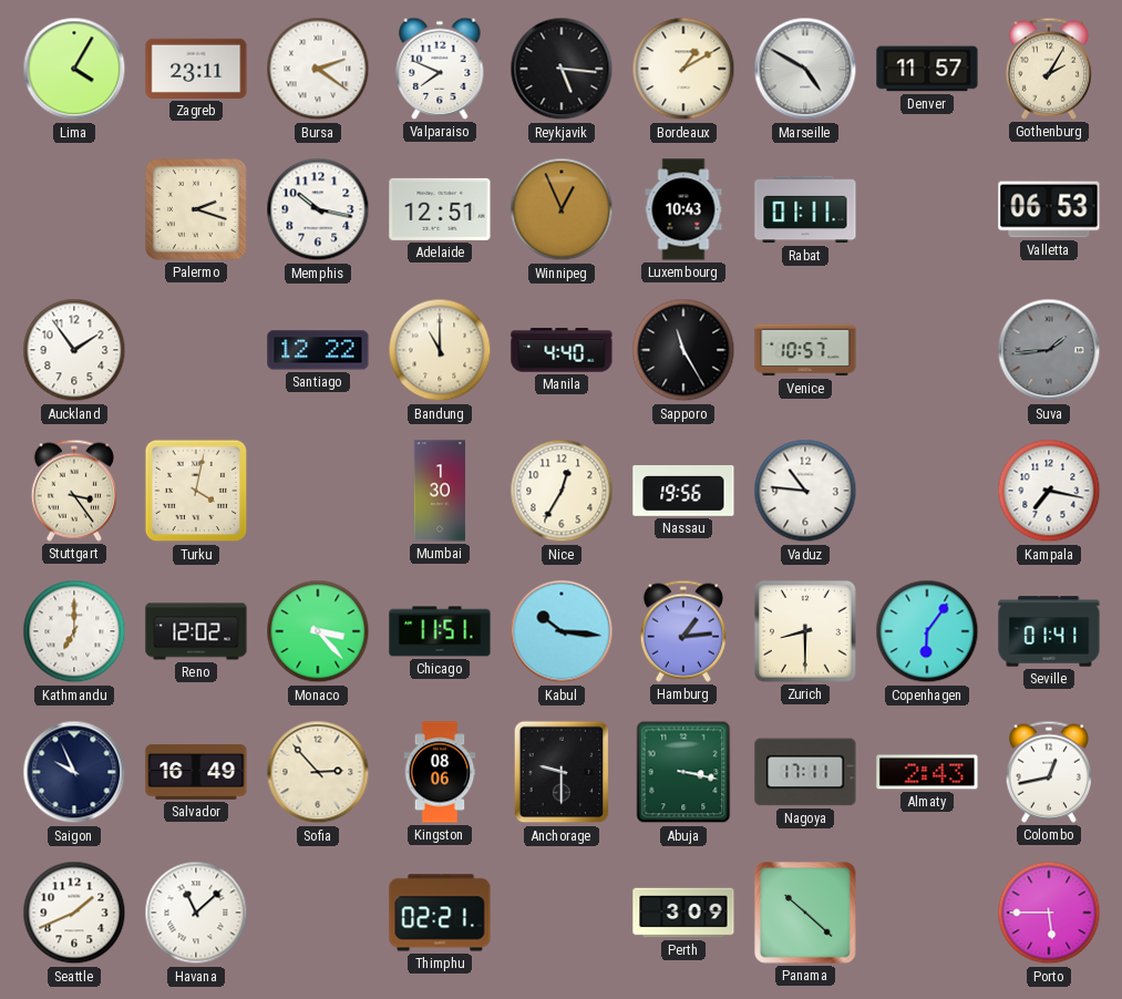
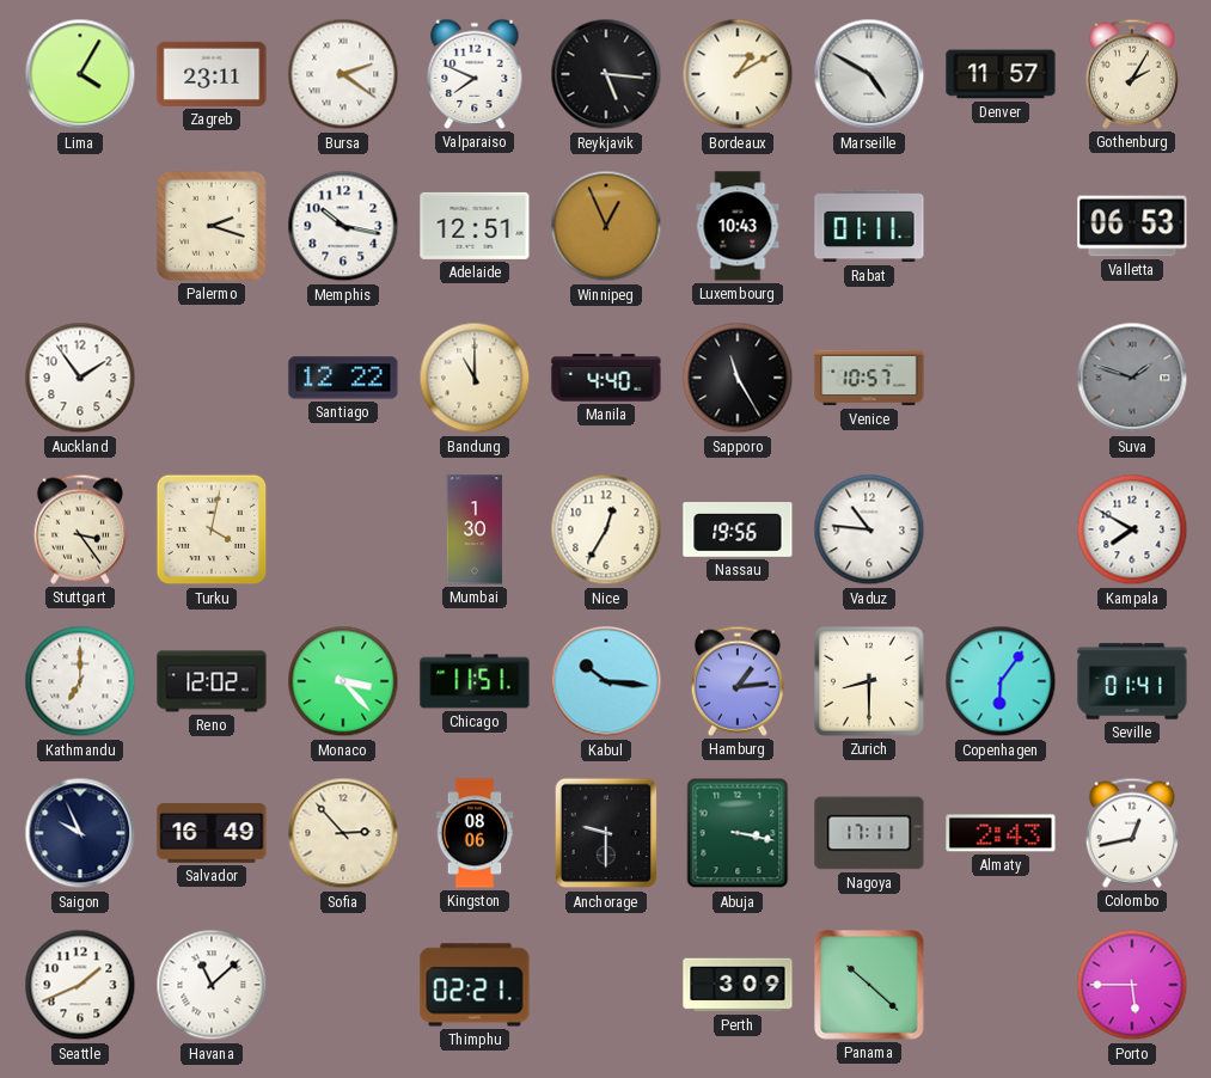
Suva: 1:44 -> 1:48 (1132, 378)
Kampala: 7:17 -> 7:50 (1132, 529)
